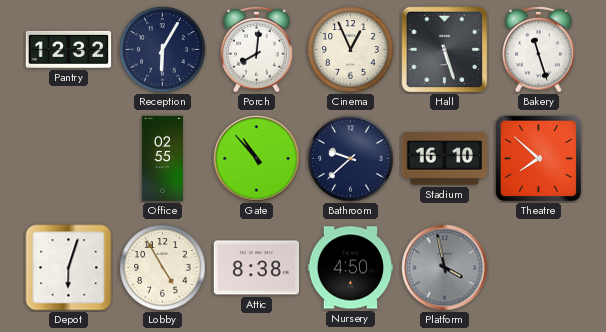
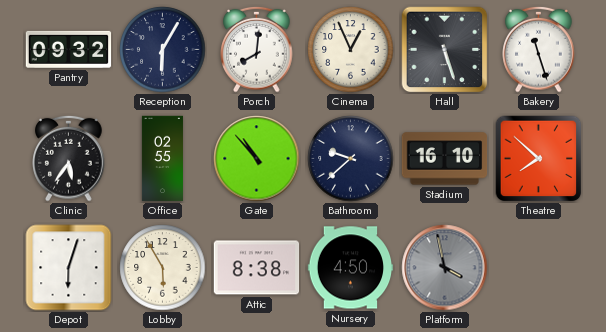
Pantry: 12:32 -> 09:32 (69, 49)
Clinic: none -> 5:36 (69, 158)
Lobby: 4:55 -> 5:55 (163, 268)
